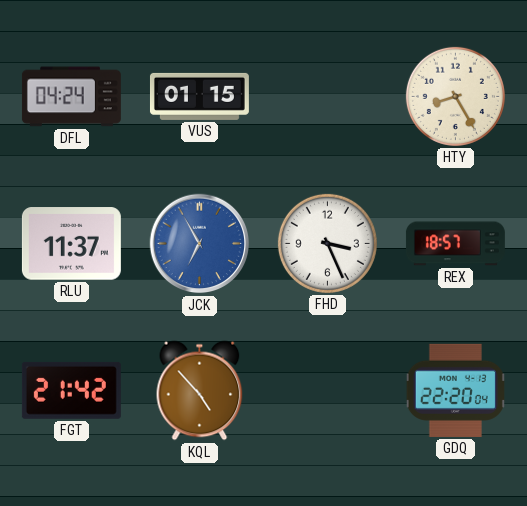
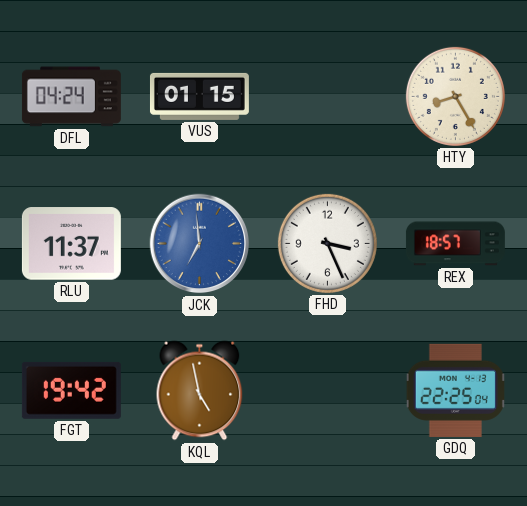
JCK: 6:55 -> 6:59 (200, 244)
FGT: 21:42 -> 19:42 (71, 390)
KQL: 4:53 -> 4:58 (200, 391)
GDQ: 22:20 -> 22:25 (455, 390)
